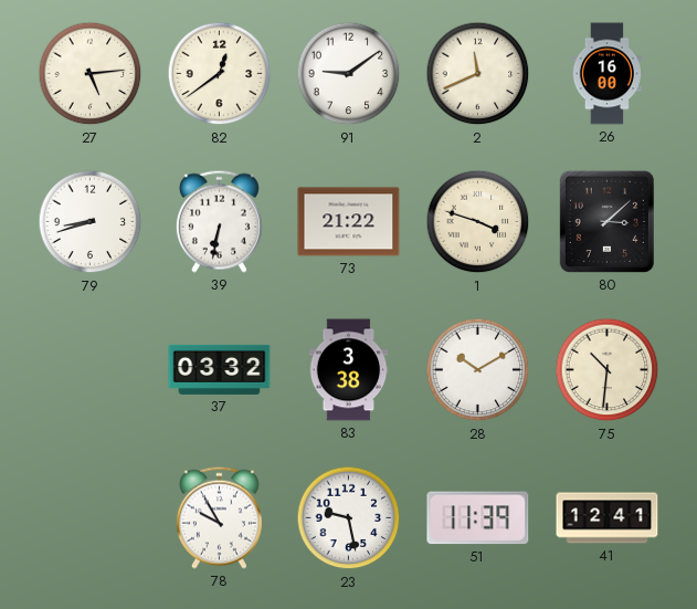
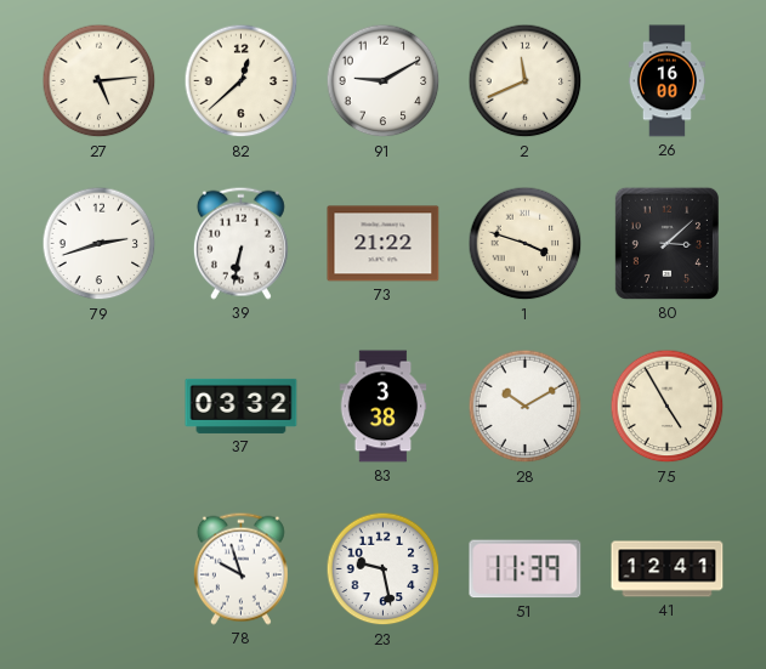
82: 12:39 -> 12:38 (242, 81)
91: 9:09 -> 9:10 (384, 81)
79: 8:42 -> 2:42 (100, 244)
75: 10:31 -> 4:55 (668, 407)
78: 9:55 -> 9:57 (240, 568)
